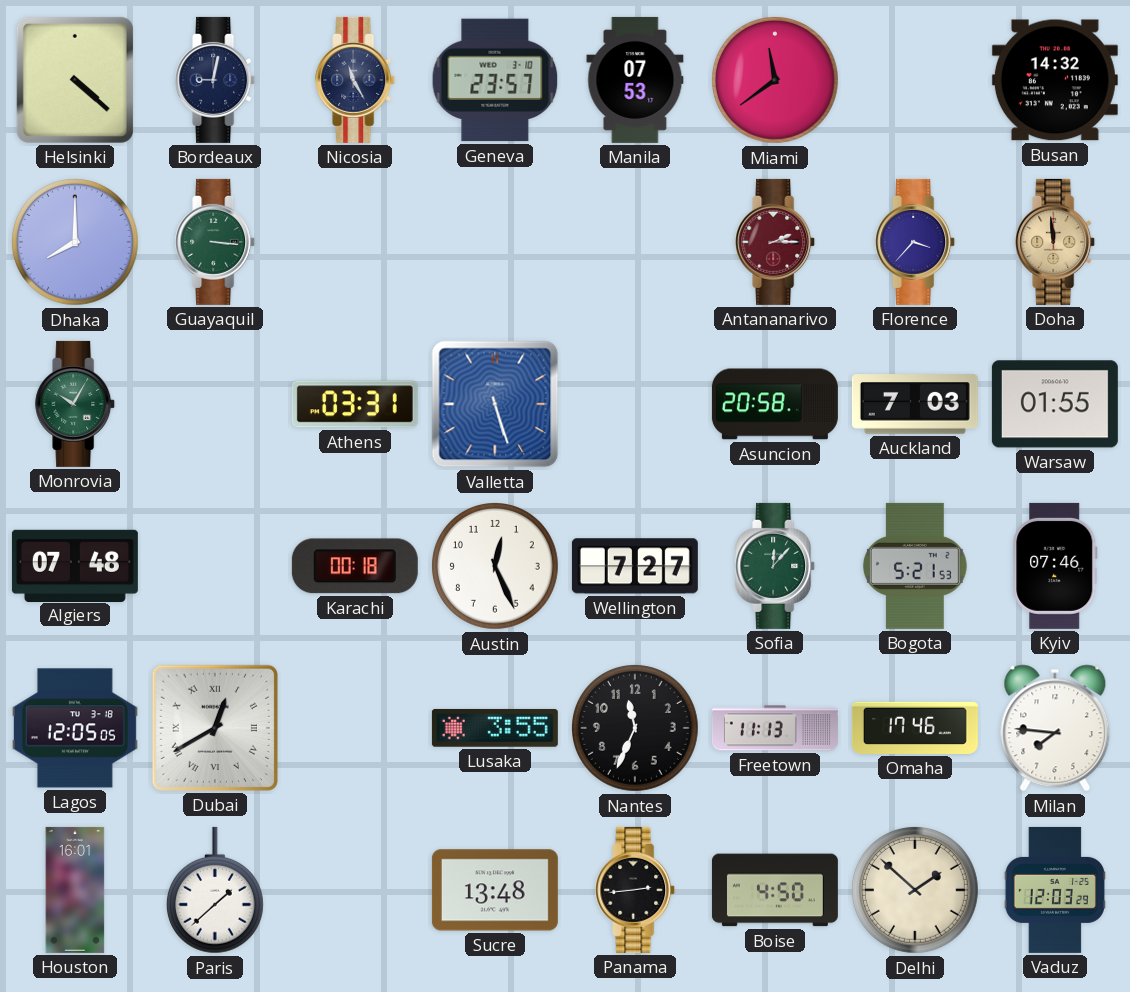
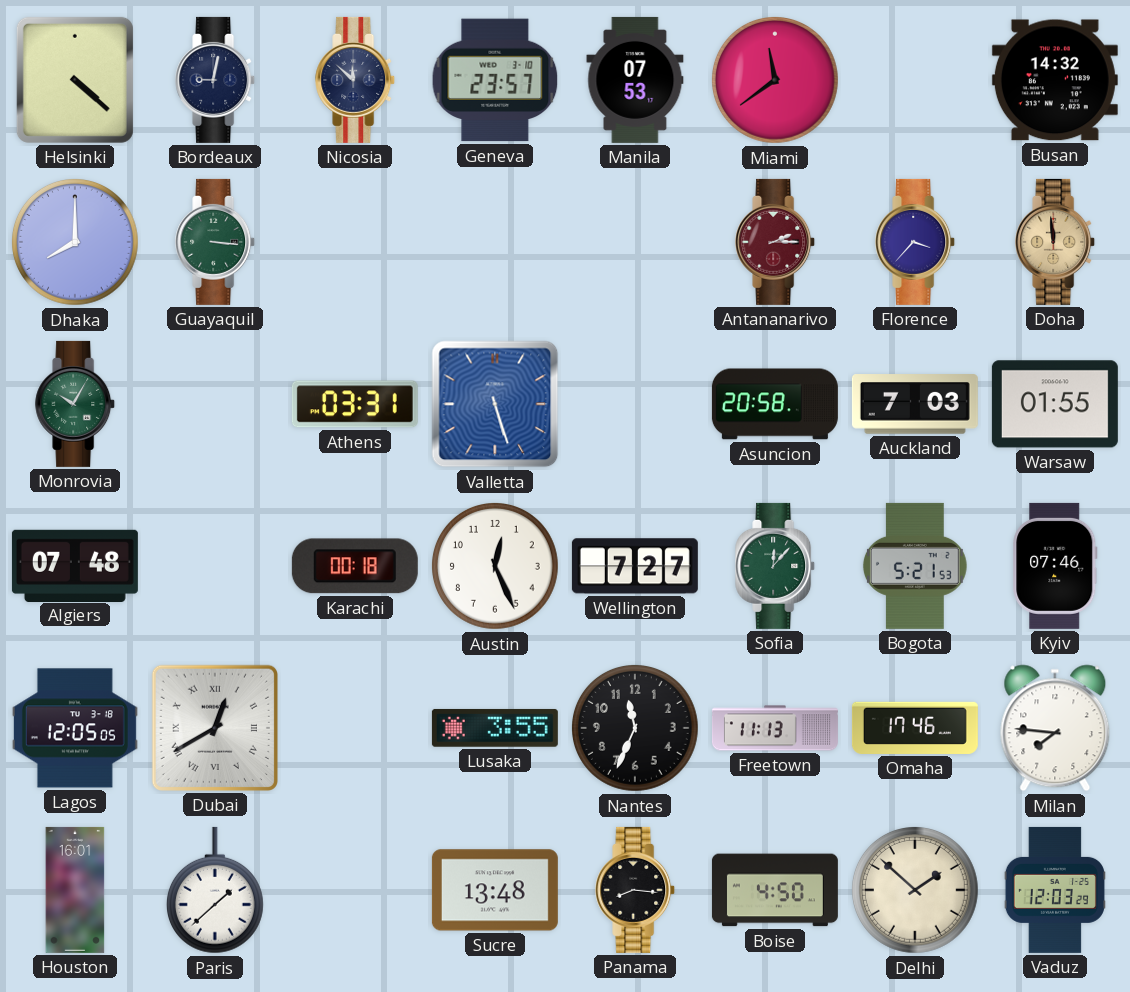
Nicosia: 11:25 -> 11:52 (356, 80)
Panama: 2:44 -> 8:16 (636, 890)
